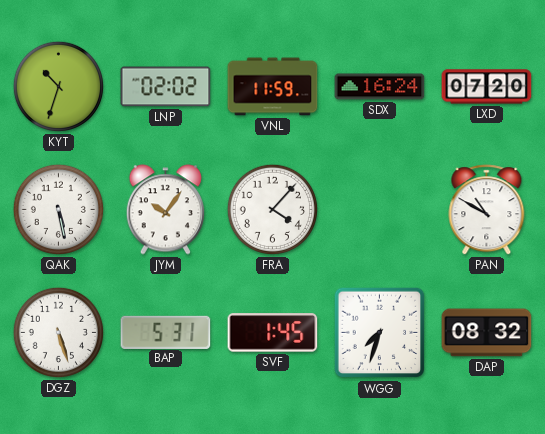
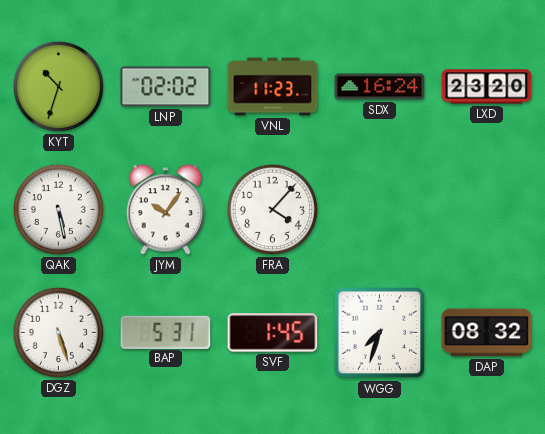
VNL: 11:59 -> 11:23 (273, 87)
LXD: 07:20 -> 23:20 (487, 87)
PAN: 10:50 -> none (487, 210)
